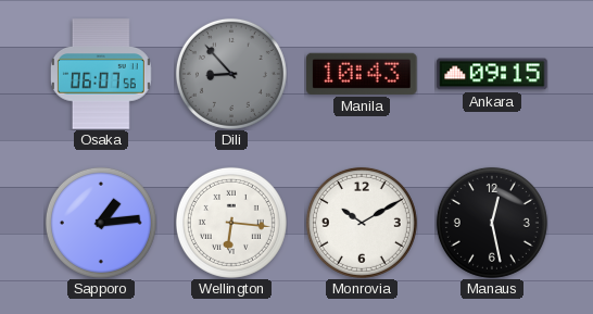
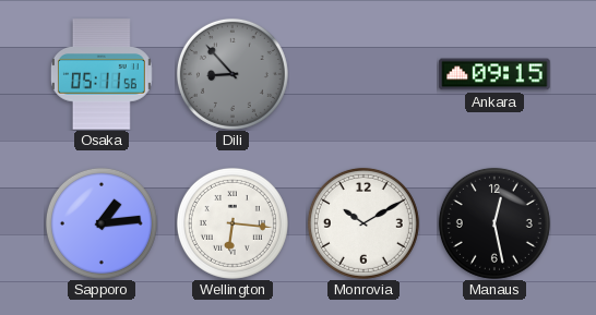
Osaka: 06:07 -> 05:11 (102, 74)
Manila: 10:43 -> none (362, 74)
